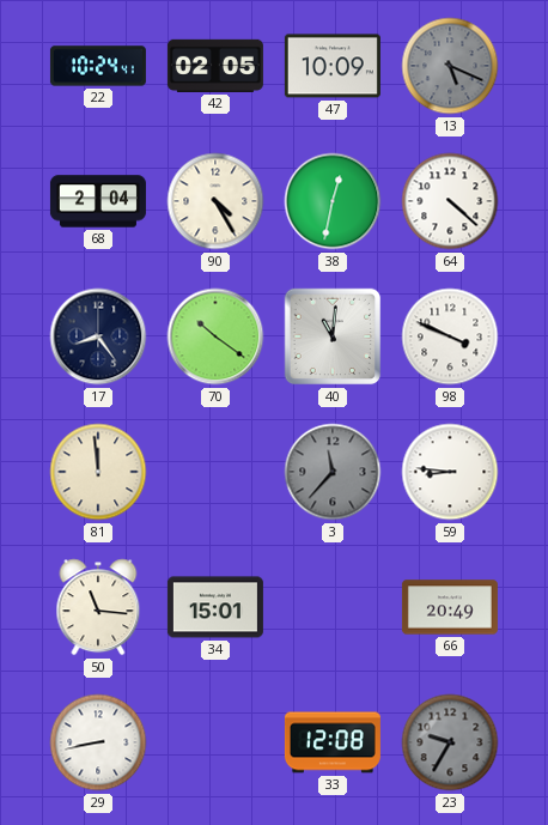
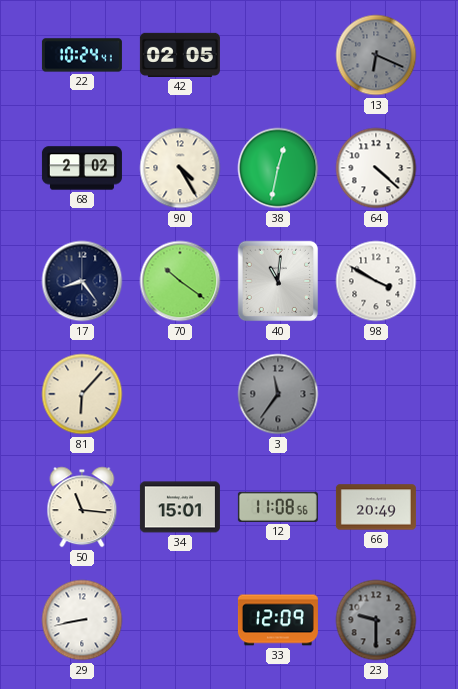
47: 10:09 -> none (333, 66)
13: 5:19 -> 6:19 (376, 55)
68: 2:04 -> 2:02 (82, 168)
98: 3:49 -> 3:50 (376, 281)
81: 11:59 -> 6:07 (82, 394)
3: 11:37 -> 11:36 (278, 394)
59: 8:46 -> none (450, 472)
12: none -> 11:08 (278, 507)
33: 12:08 -> 12:09 (278, 620)
23: 9:35 -> 9:30 (376, 620)
